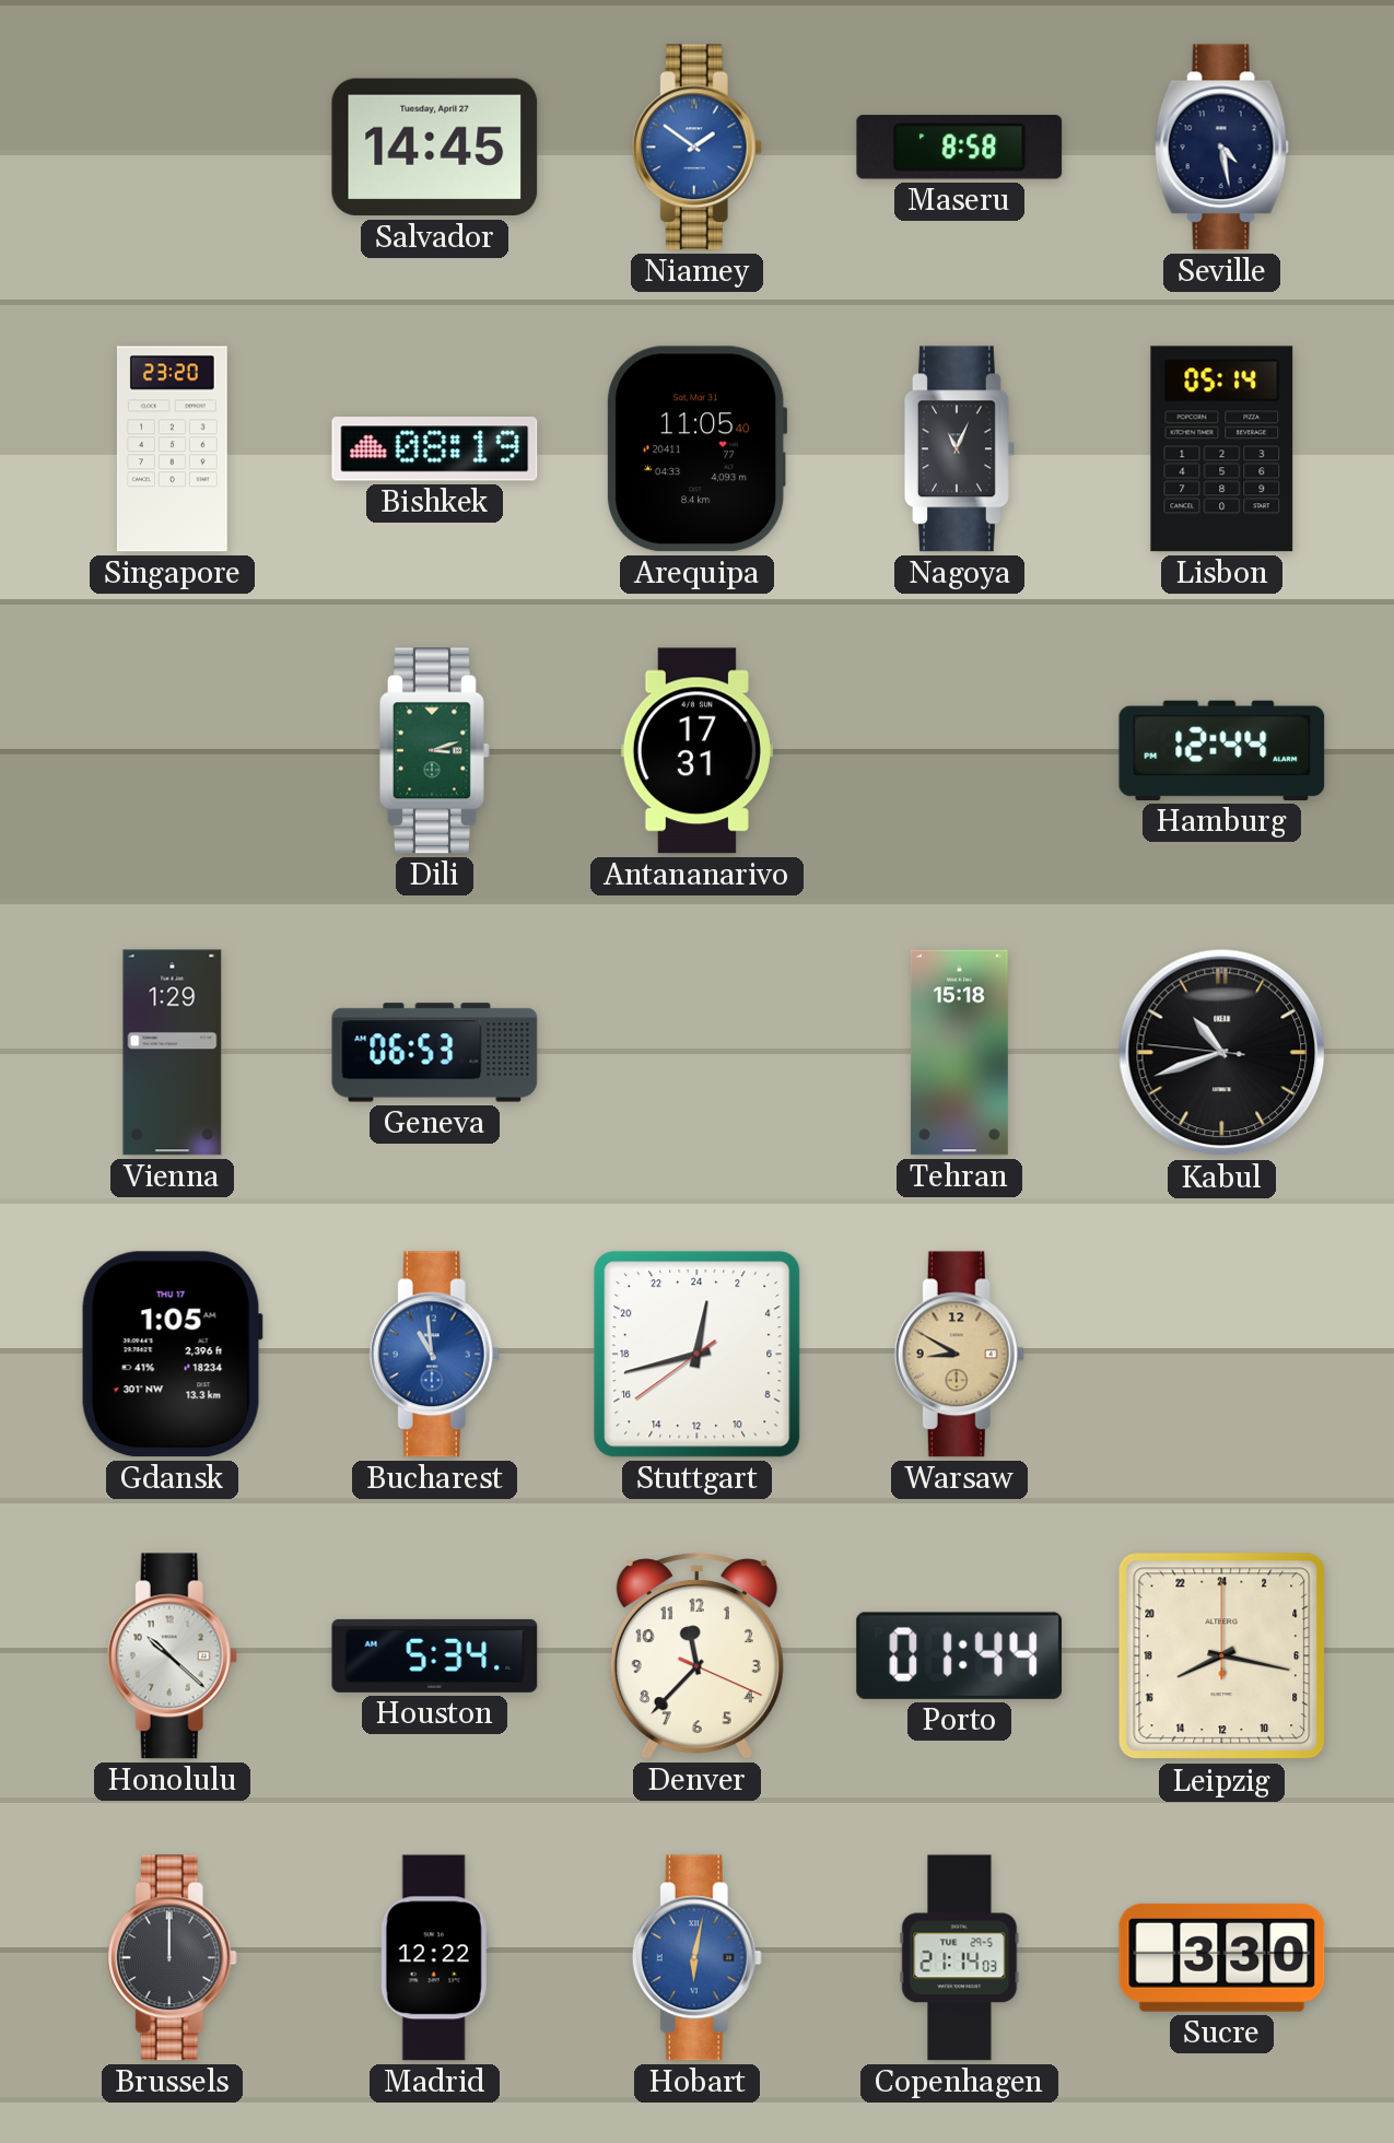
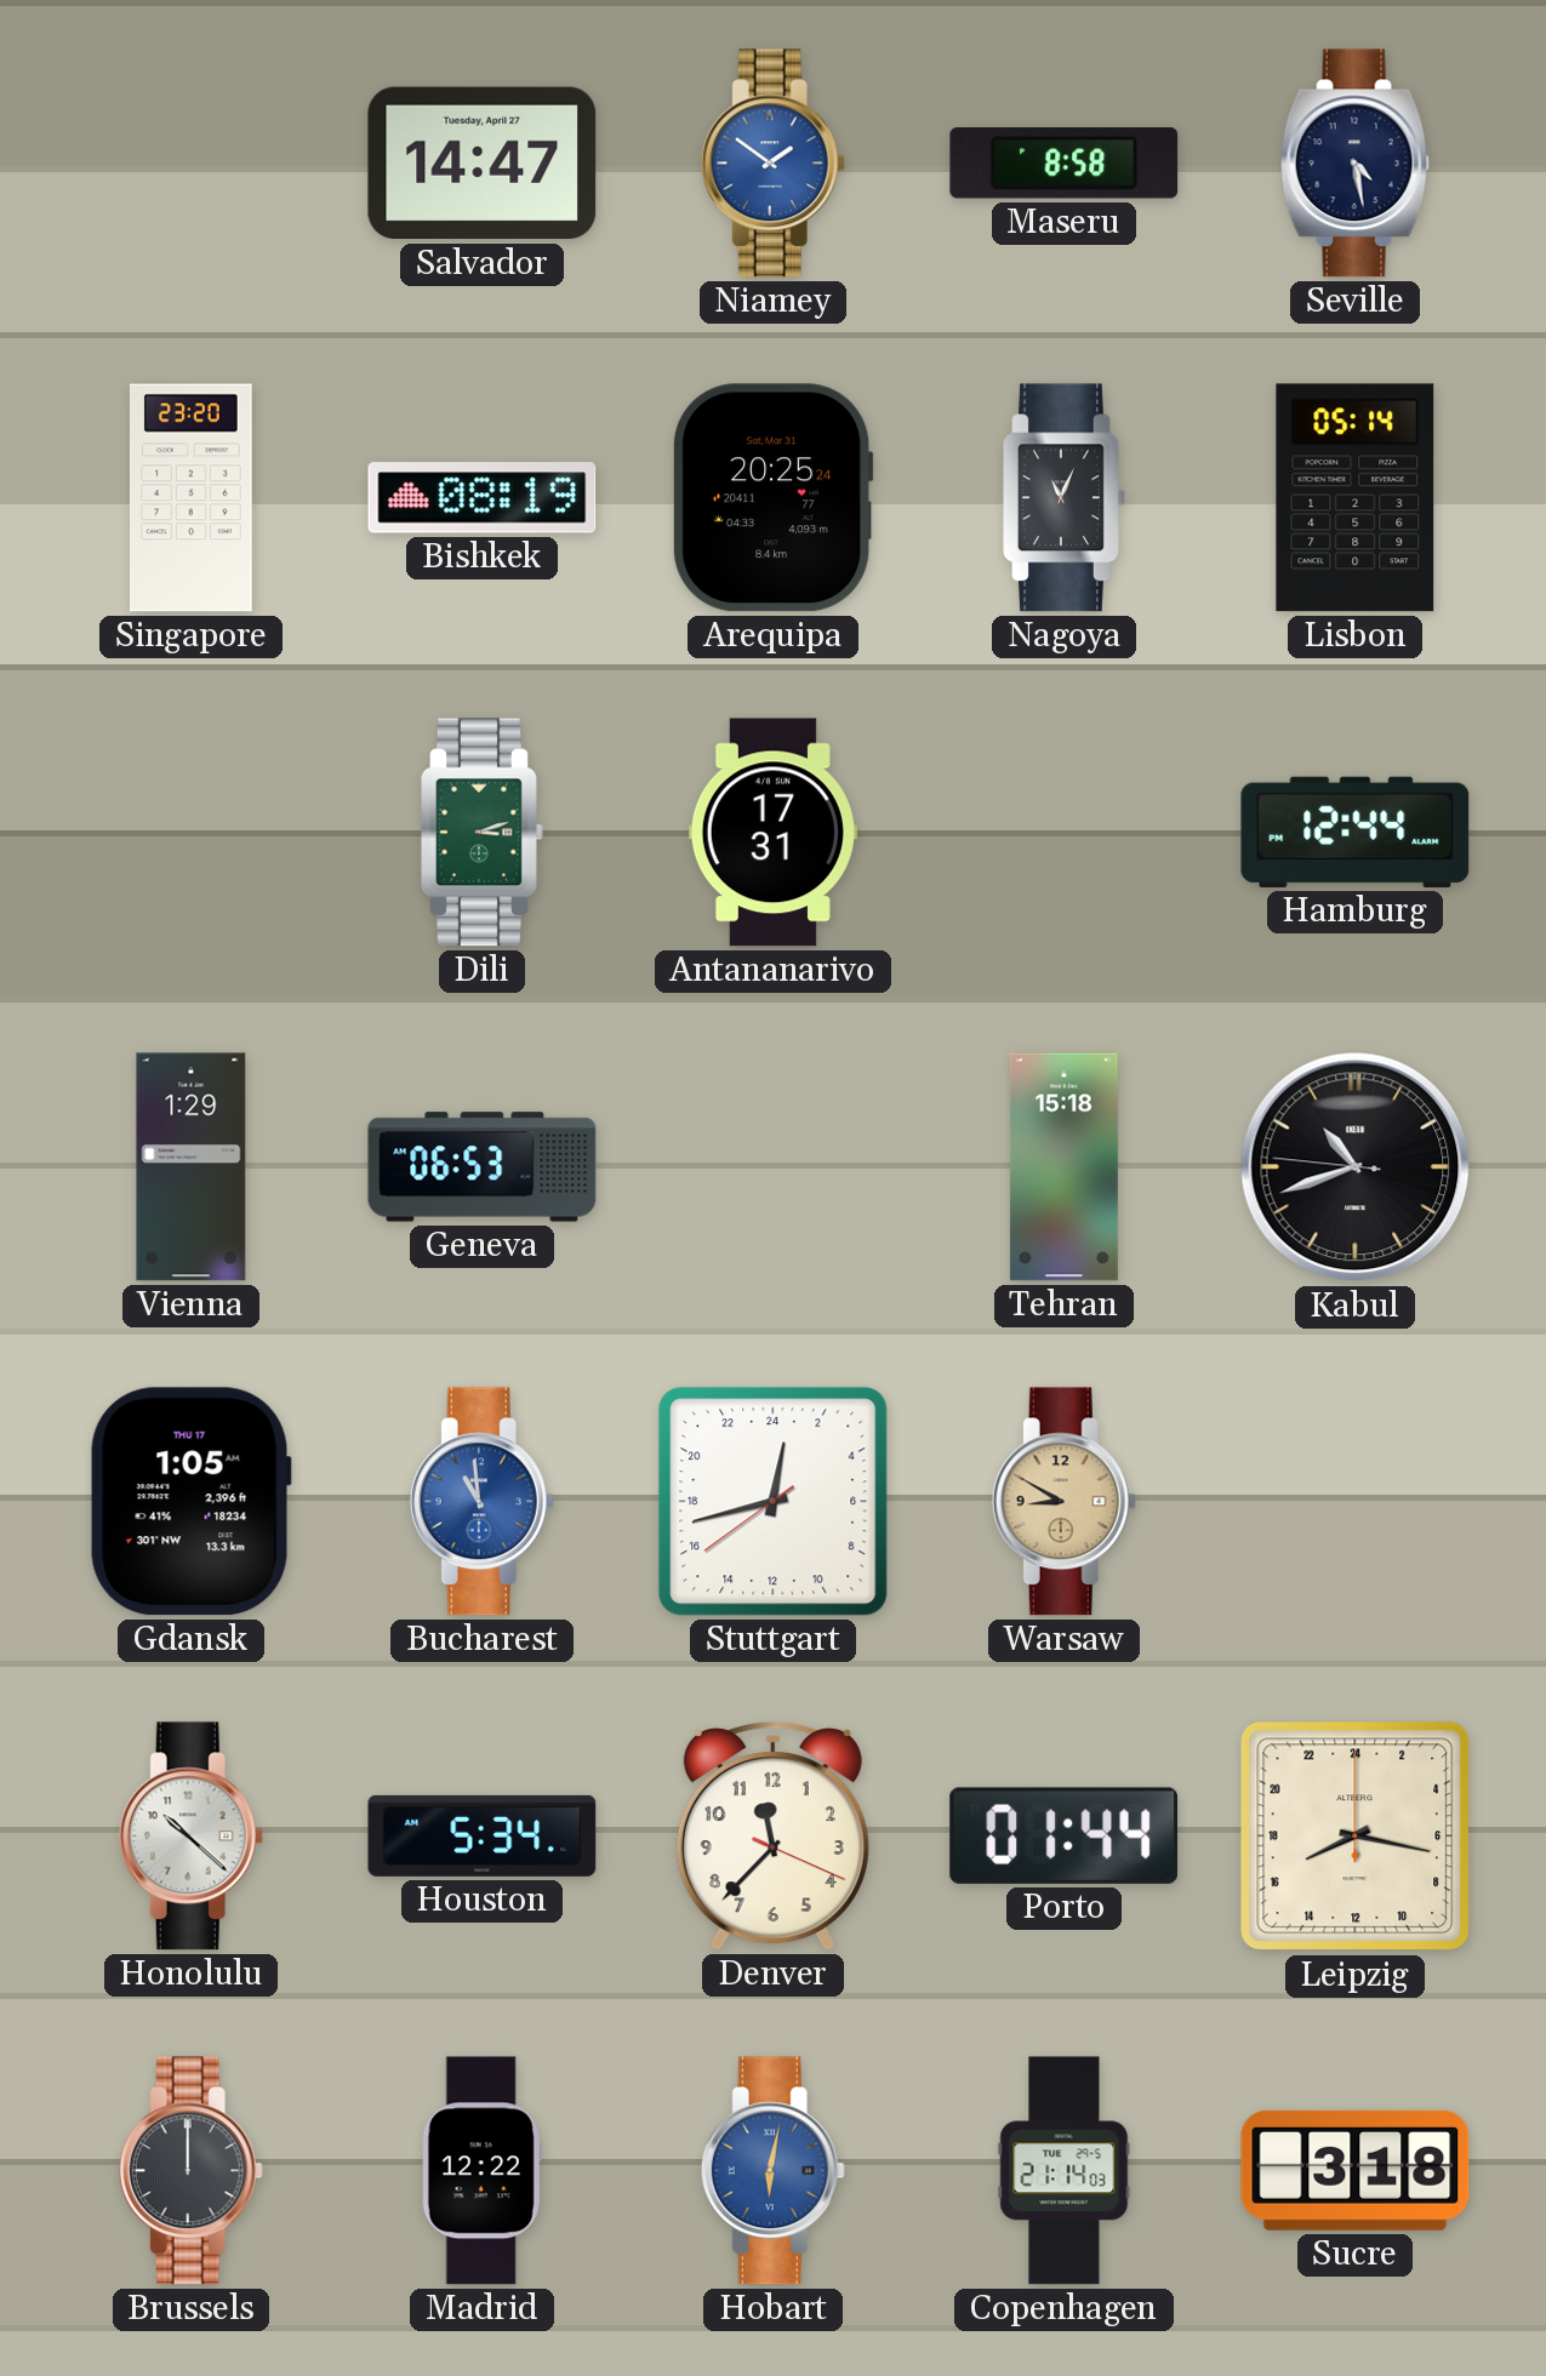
Salvador: 14:45 -> 14:47 (483, 164)
Arequipa: 11:05 -> 20:25 (772, 498)
Sucre: 3:30 -> 3:18 (1356, 2170)
